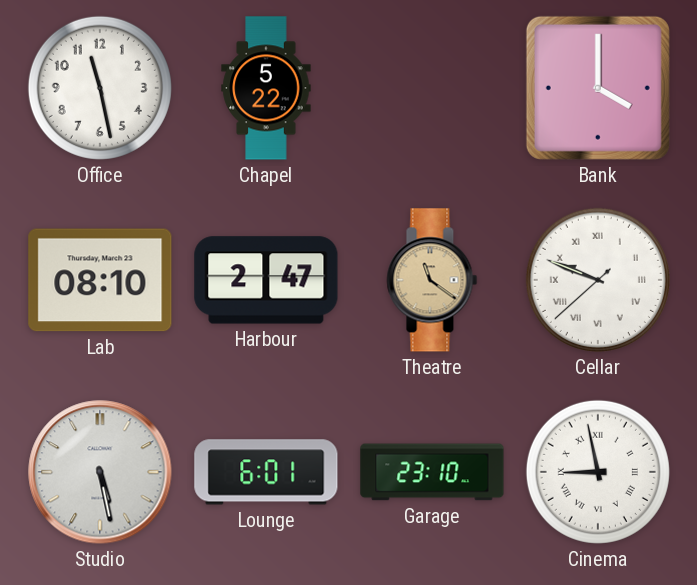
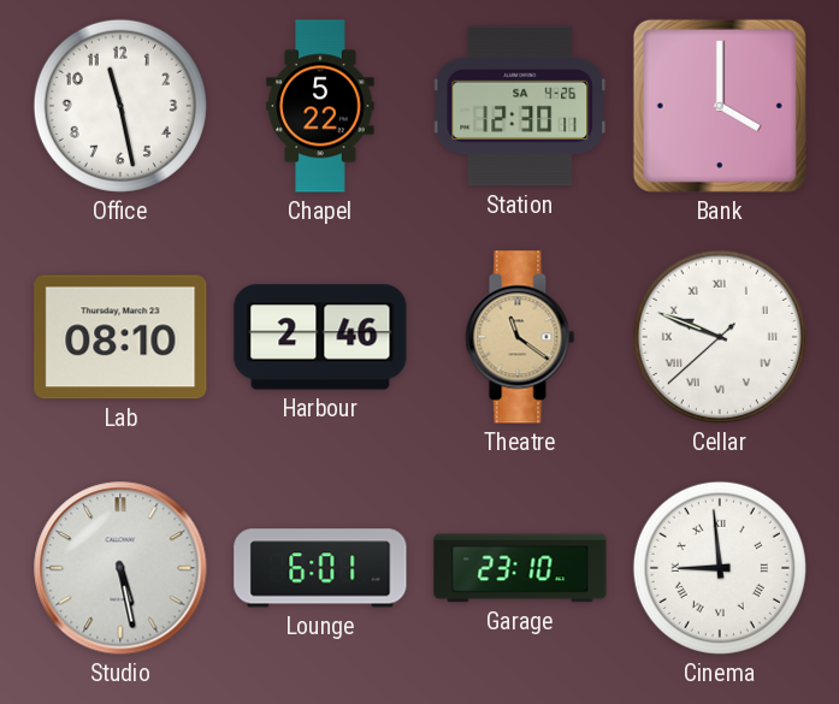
Station: none -> 12:30 (520, 106)
Harbour: 2:47 -> 2:46 (320, 337)
Cinema: 8:58 -> 8:59 (720, 568)
